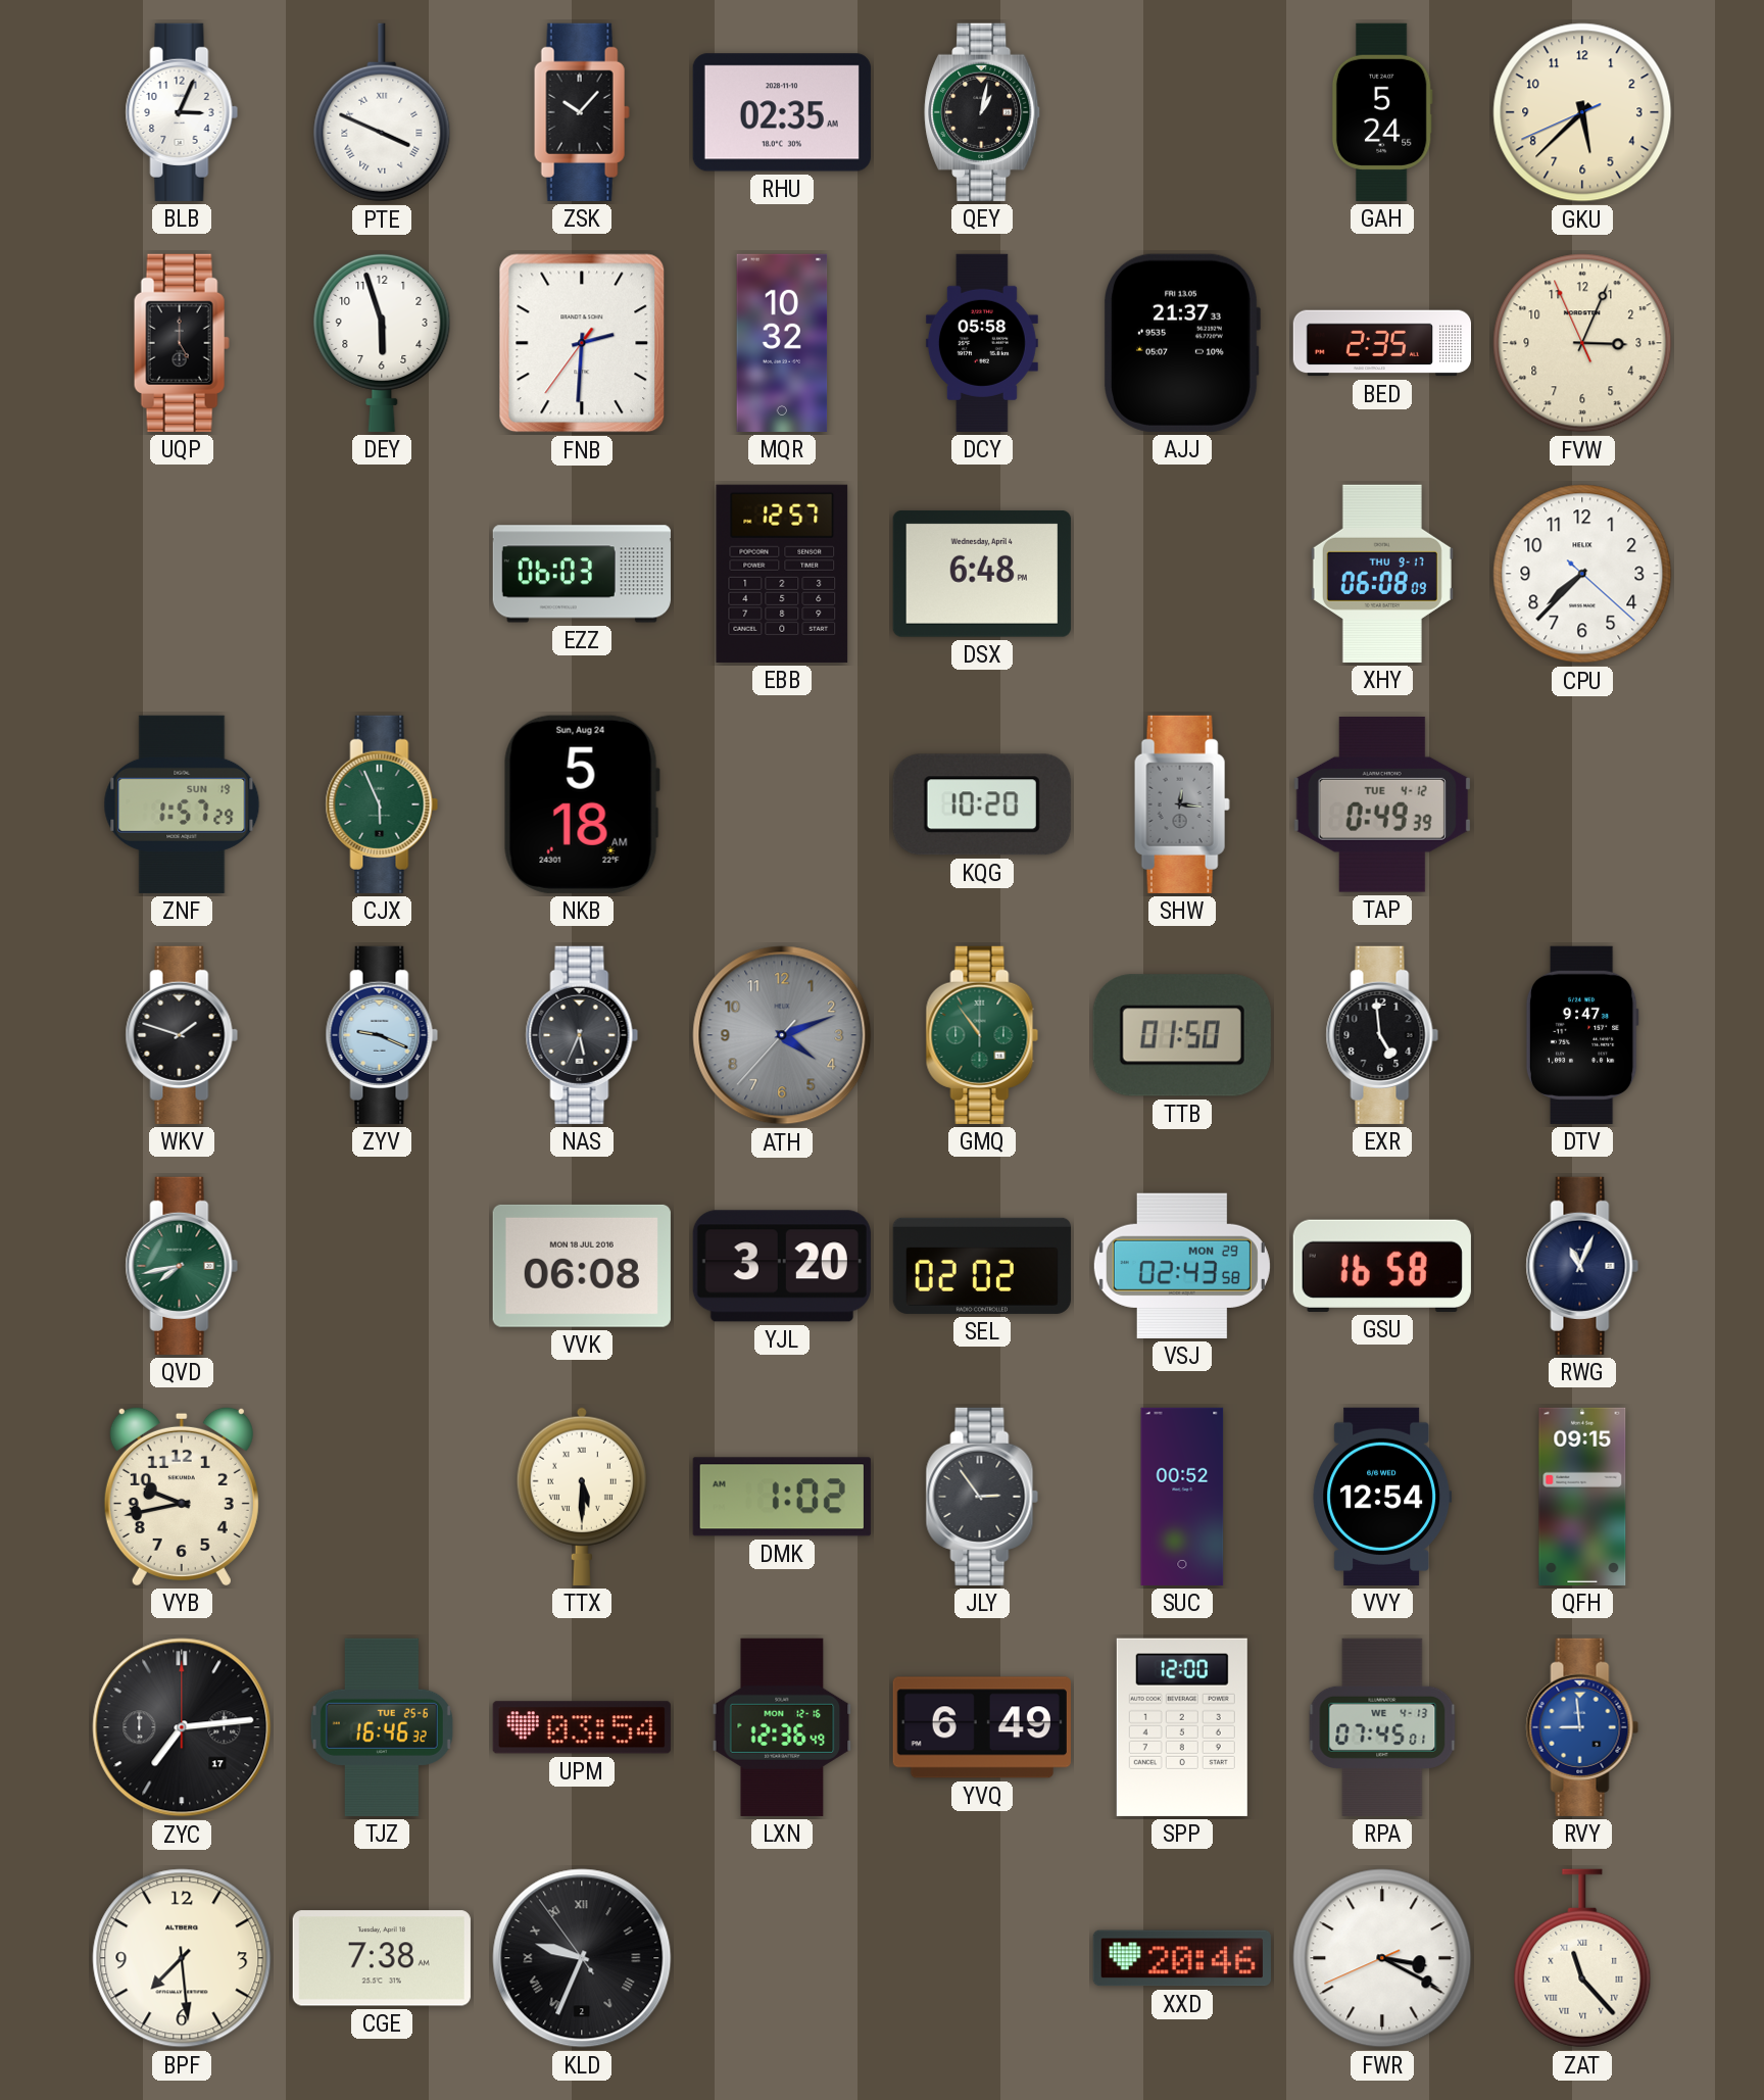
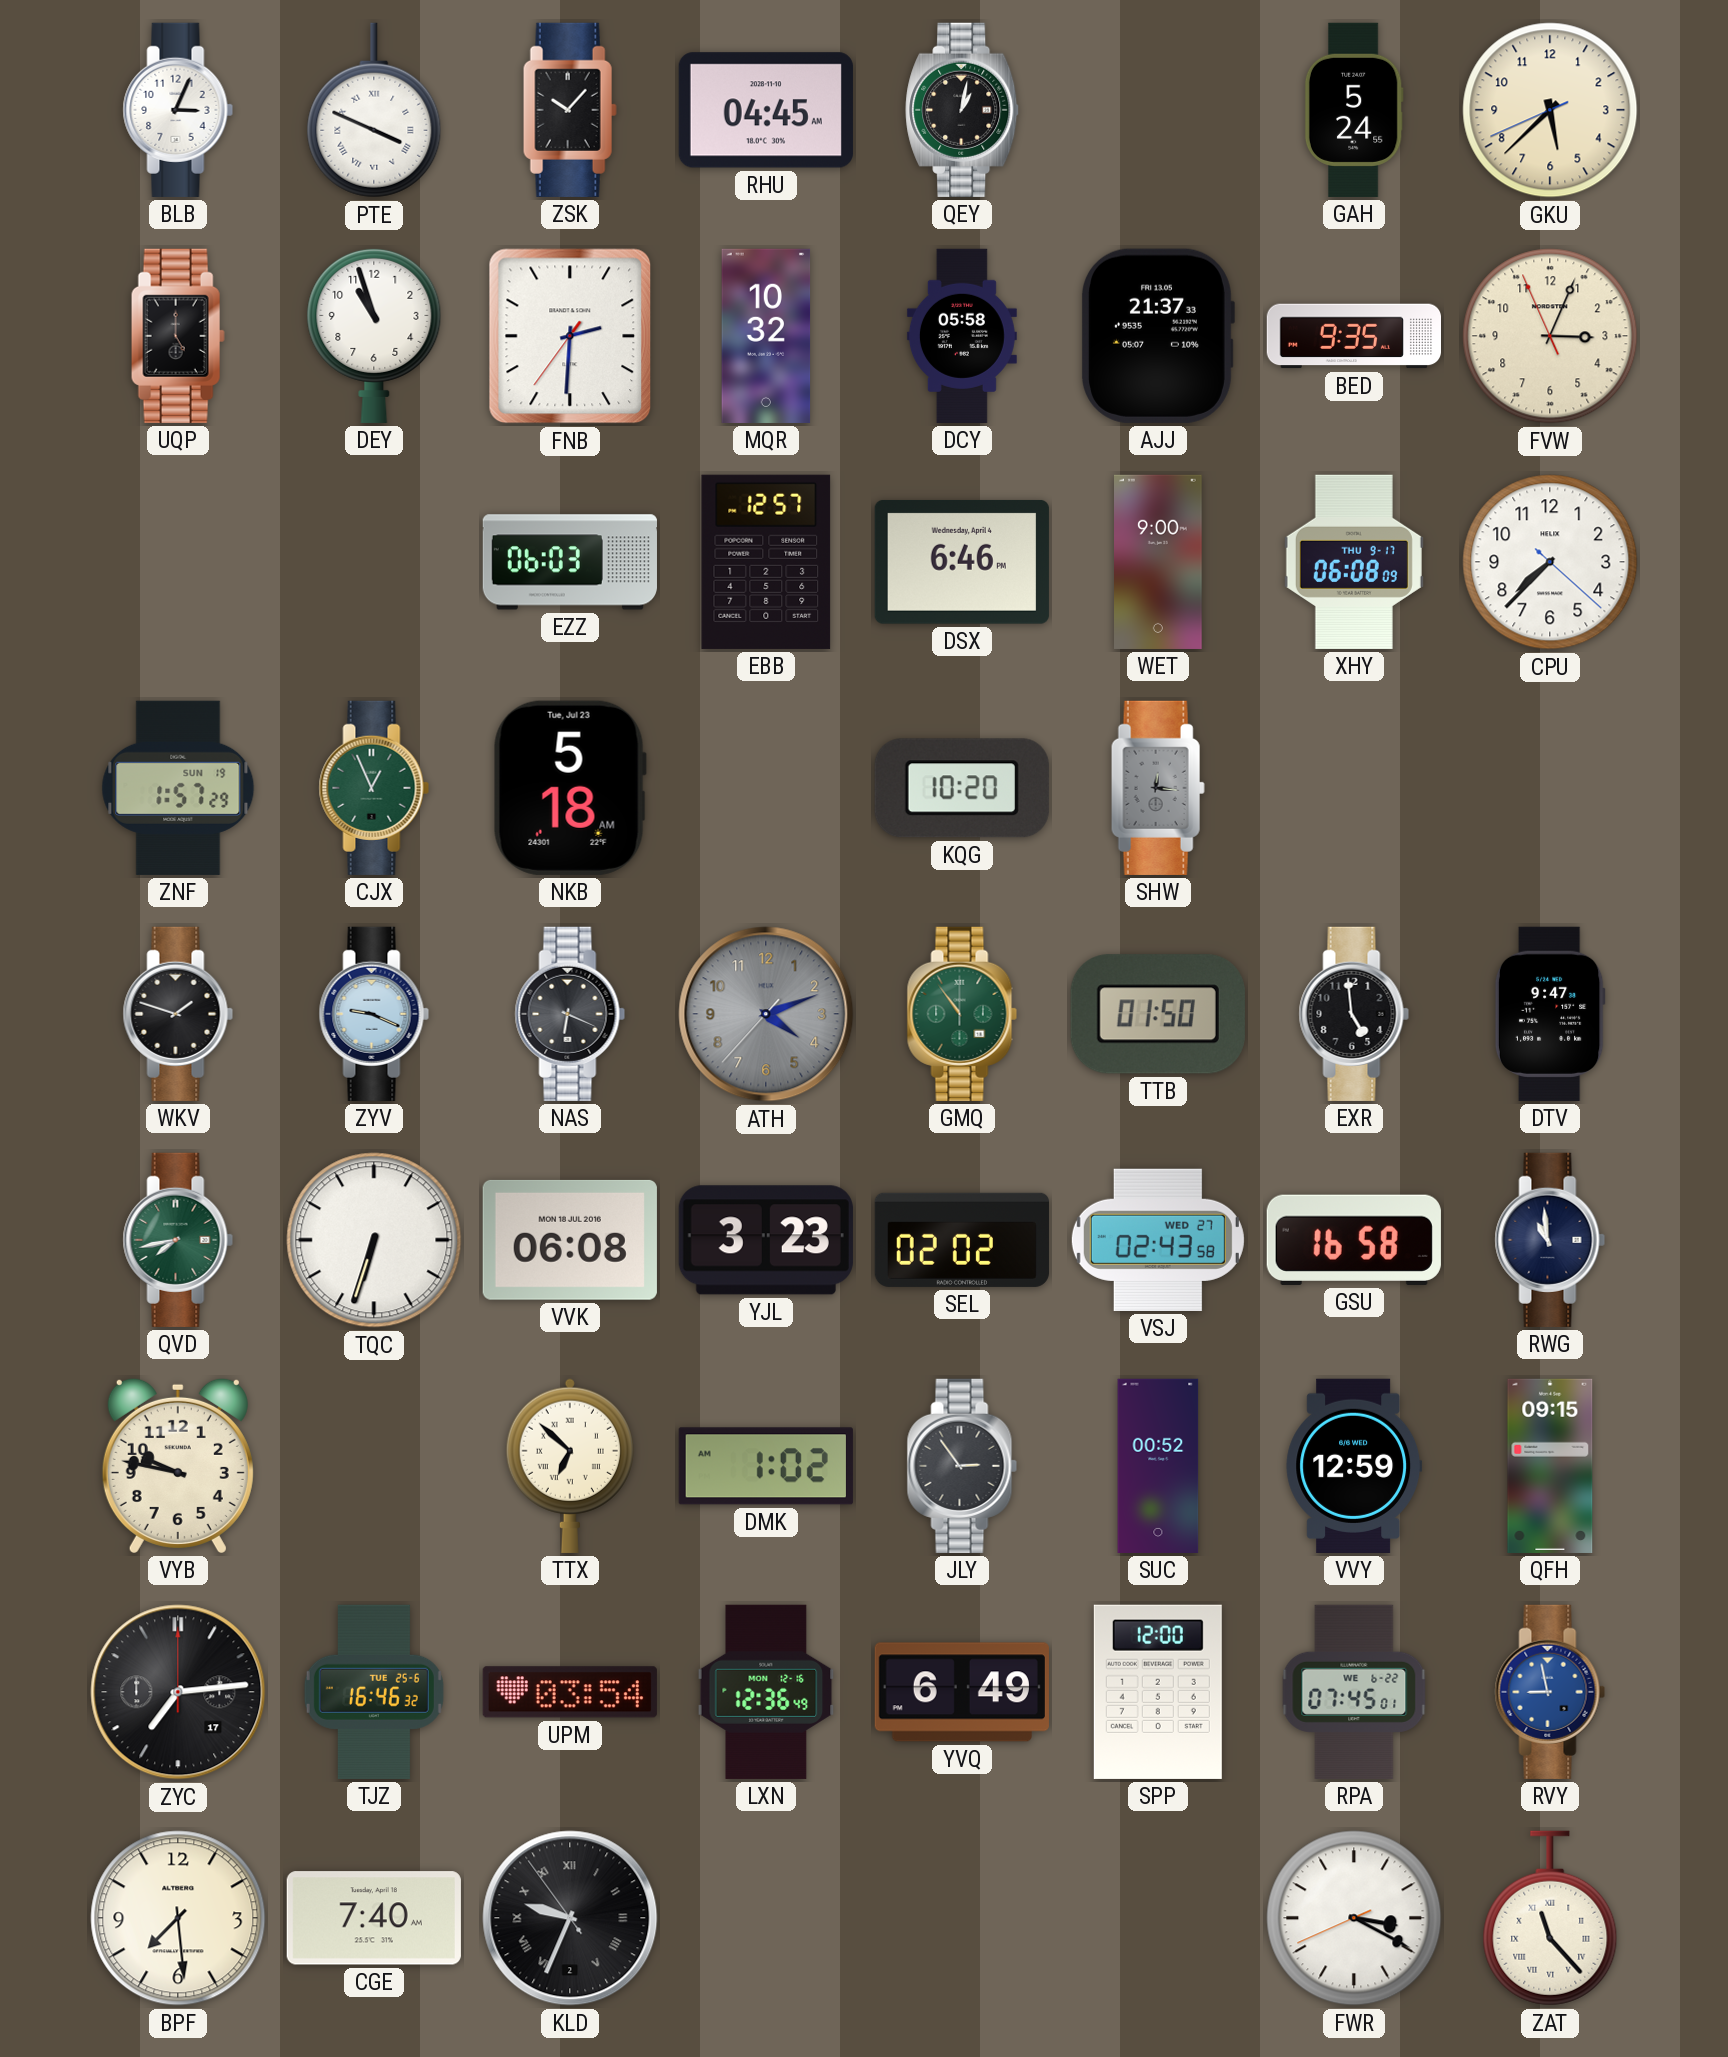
RHU: 02:35 -> 04:45 (766, 110)
DEY: 5:57 -> 10:57 (374, 335)
BED: 2:35 -> 9:35 (1353, 336)
DSX: 6:48 -> 6:46 (962, 562)
WET: none -> 9:00 (1159, 562)
CJX: 5:56 -> 12:56 (374, 788)
NKB date: Sun, Aug 24 -> Tue, Jul 23 (570, 788)
TAP: 0:49 -> none (1382, 804)
NAS: 5:34 -> 6:19 (570, 1014)
TQC: none -> 6:33 (374, 1240)
YJL: 3:20 -> 3:23 (766, 1240)
VSJ date: MON 29 -> WED 27 (1158, 1240)
RWG: 11:04 -> 10:59 (1550, 1240)
VYB: 9:43 -> 9:47 (178, 1465)
TTX: 5:30 -> 6:52 (570, 1466)
VVY: 12:54 -> 12:59 (1354, 1466)
RPA date: WE 4-13 -> WE 6-22 (1354, 1692)
RVY: 8:59 -> 8:58 (1550, 1692)
CGE: 7:38 -> 7:40 (374, 1918)
XXD: 20:46 -> none (1182, 1958)
